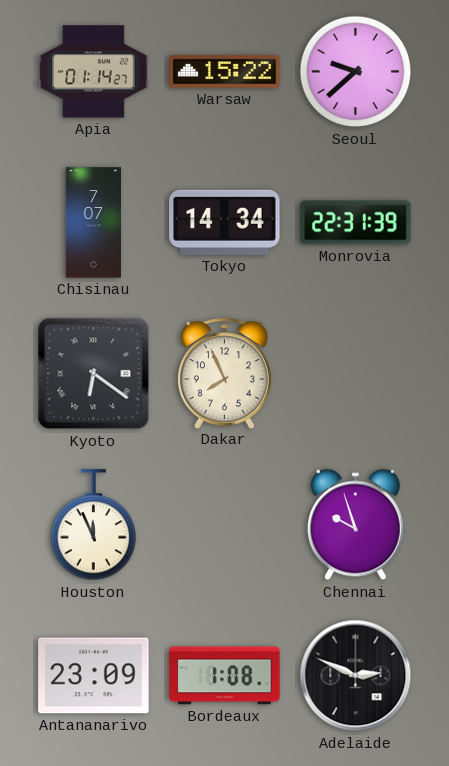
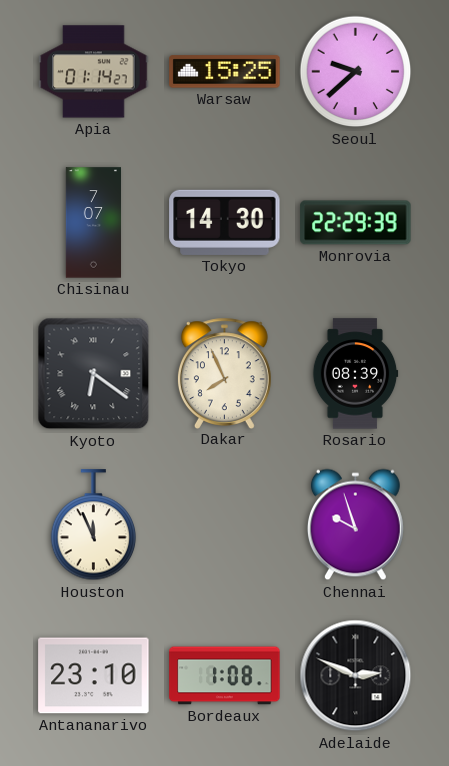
Warsaw: 15:22 -> 15:25 (225, 72)
Tokyo: 14:34 -> 14:30 (225, 222)
Monrovia: 22:31 -> 22:29 (356, 223)
Rosario: none -> 08:39 (355, 374)
Antananarivo: 23:09 -> 23:10 (94, 676)
